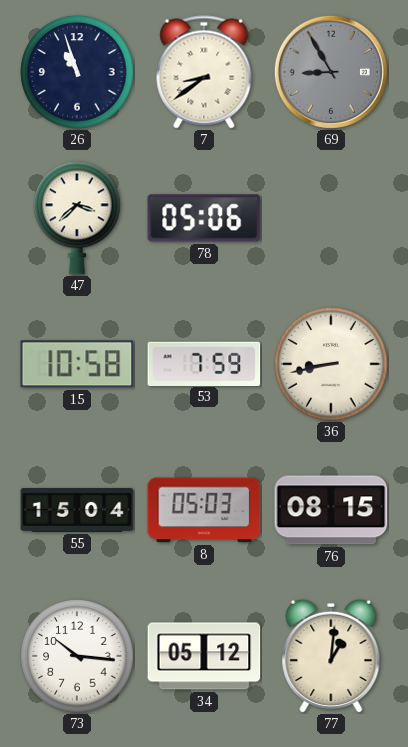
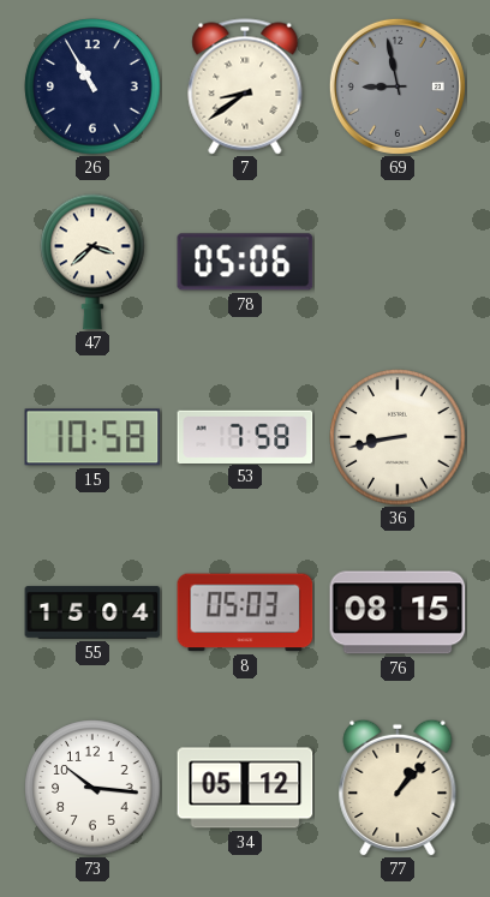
26: 10:57 -> 10:55 (92, 86)
69: 8:55 -> 8:58 (398, 86)
53: 7:59 -> 7:58 (245, 436)
77: 1:01 -> 1:07 (398, 788)
